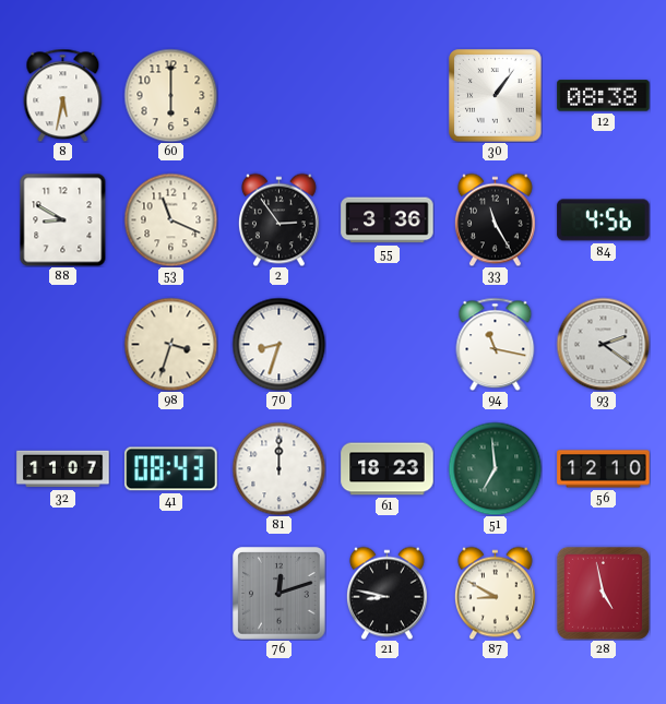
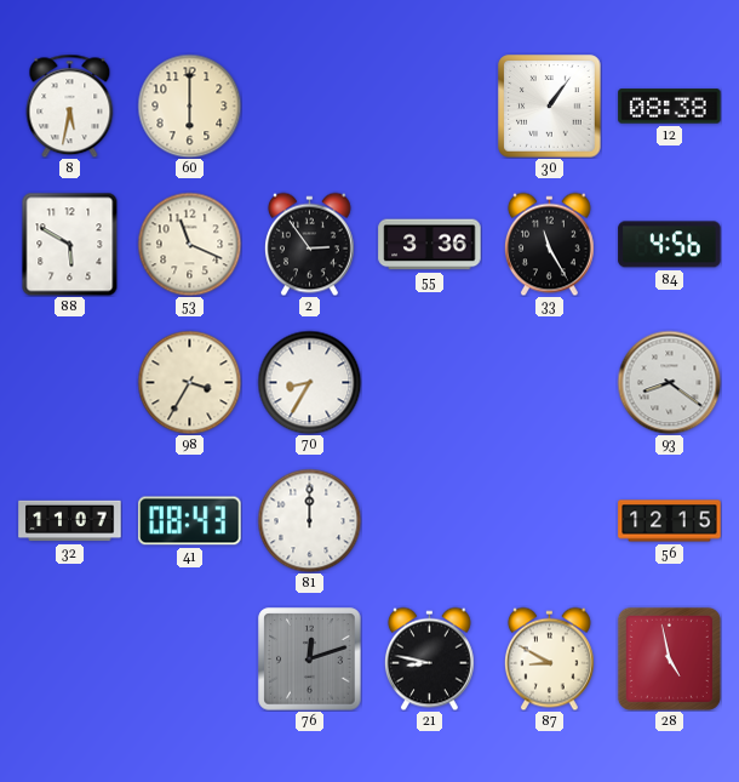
88: 8:50 -> 5:50 (70, 244)
98: 3:33 -> 3:35 (189, 382)
70: 8:33 -> 8:35 (309, 382)
94: 11:17 -> none (496, 344)
93: 2:21 -> 8:21 (669, 382)
61: 18:23 -> none (388, 469)
51: 6:59 -> none (495, 468)
56: 12:10 -> 12:15 (670, 521)
